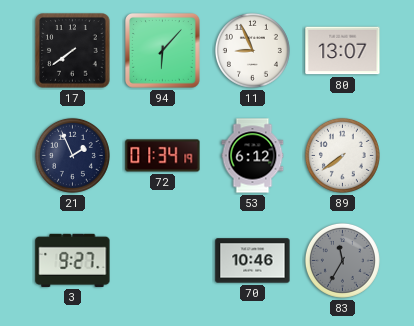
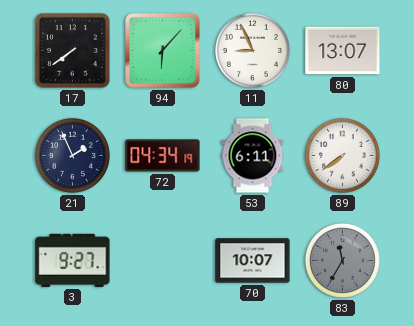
72: 01:34 -> 04:34 (163, 156)
53: 6:12 -> 6:11 (253, 156)
70: 10:46 -> 10:07 (253, 261)
